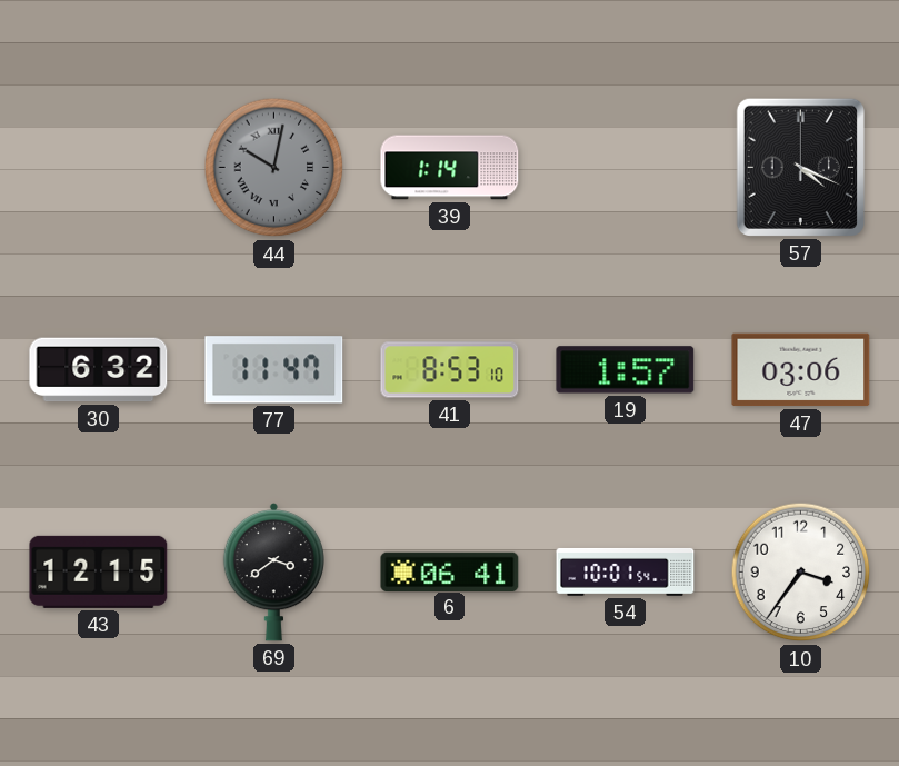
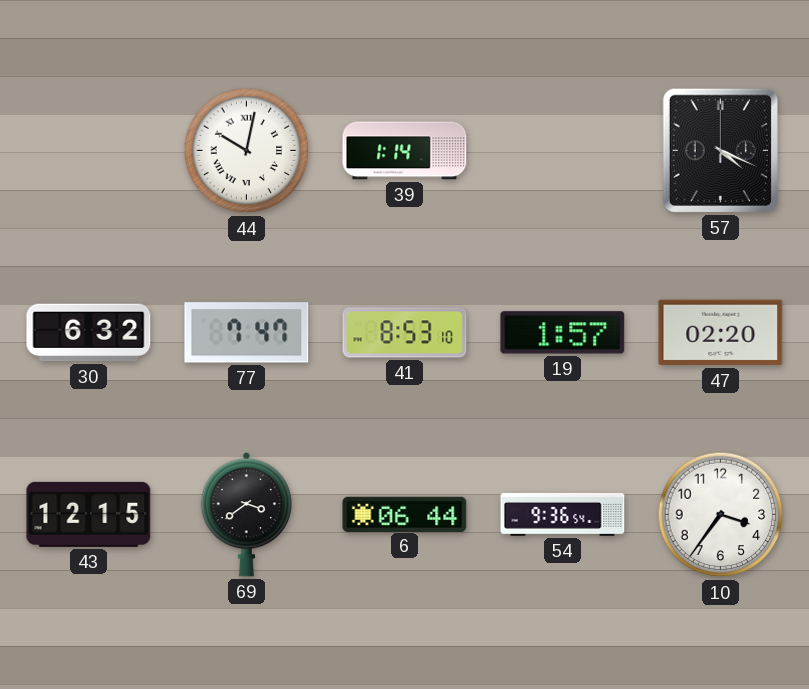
44 dial: grey -> white (247, 151)
77: 11:47 -> 7:47 (247, 333)
47: 03:06 -> 02:20 (721, 333)
6: 06:41 -> 06:44 (405, 514)
54: 10:01 -> 9:36 (563, 514)
